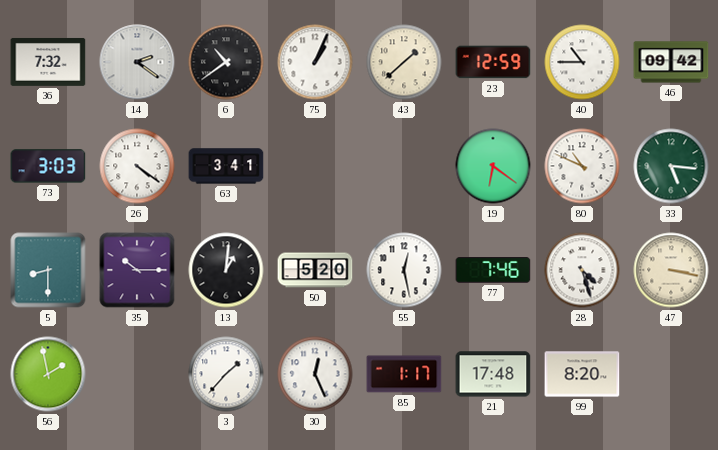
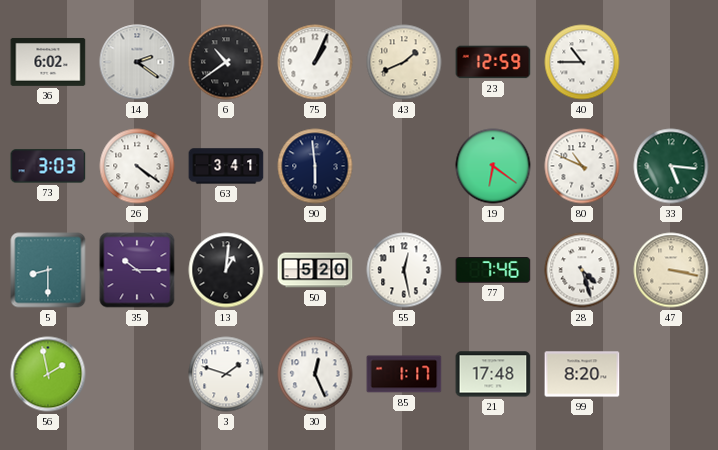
36: 7:32 -> 6:02 (48, 62)
43: 1:38 -> 1:41 (404, 62)
46: 09:42 -> none (671, 62)
90: none -> 5:59 (315, 166)
3: 1:37 -> 1:48 (226, 374)
